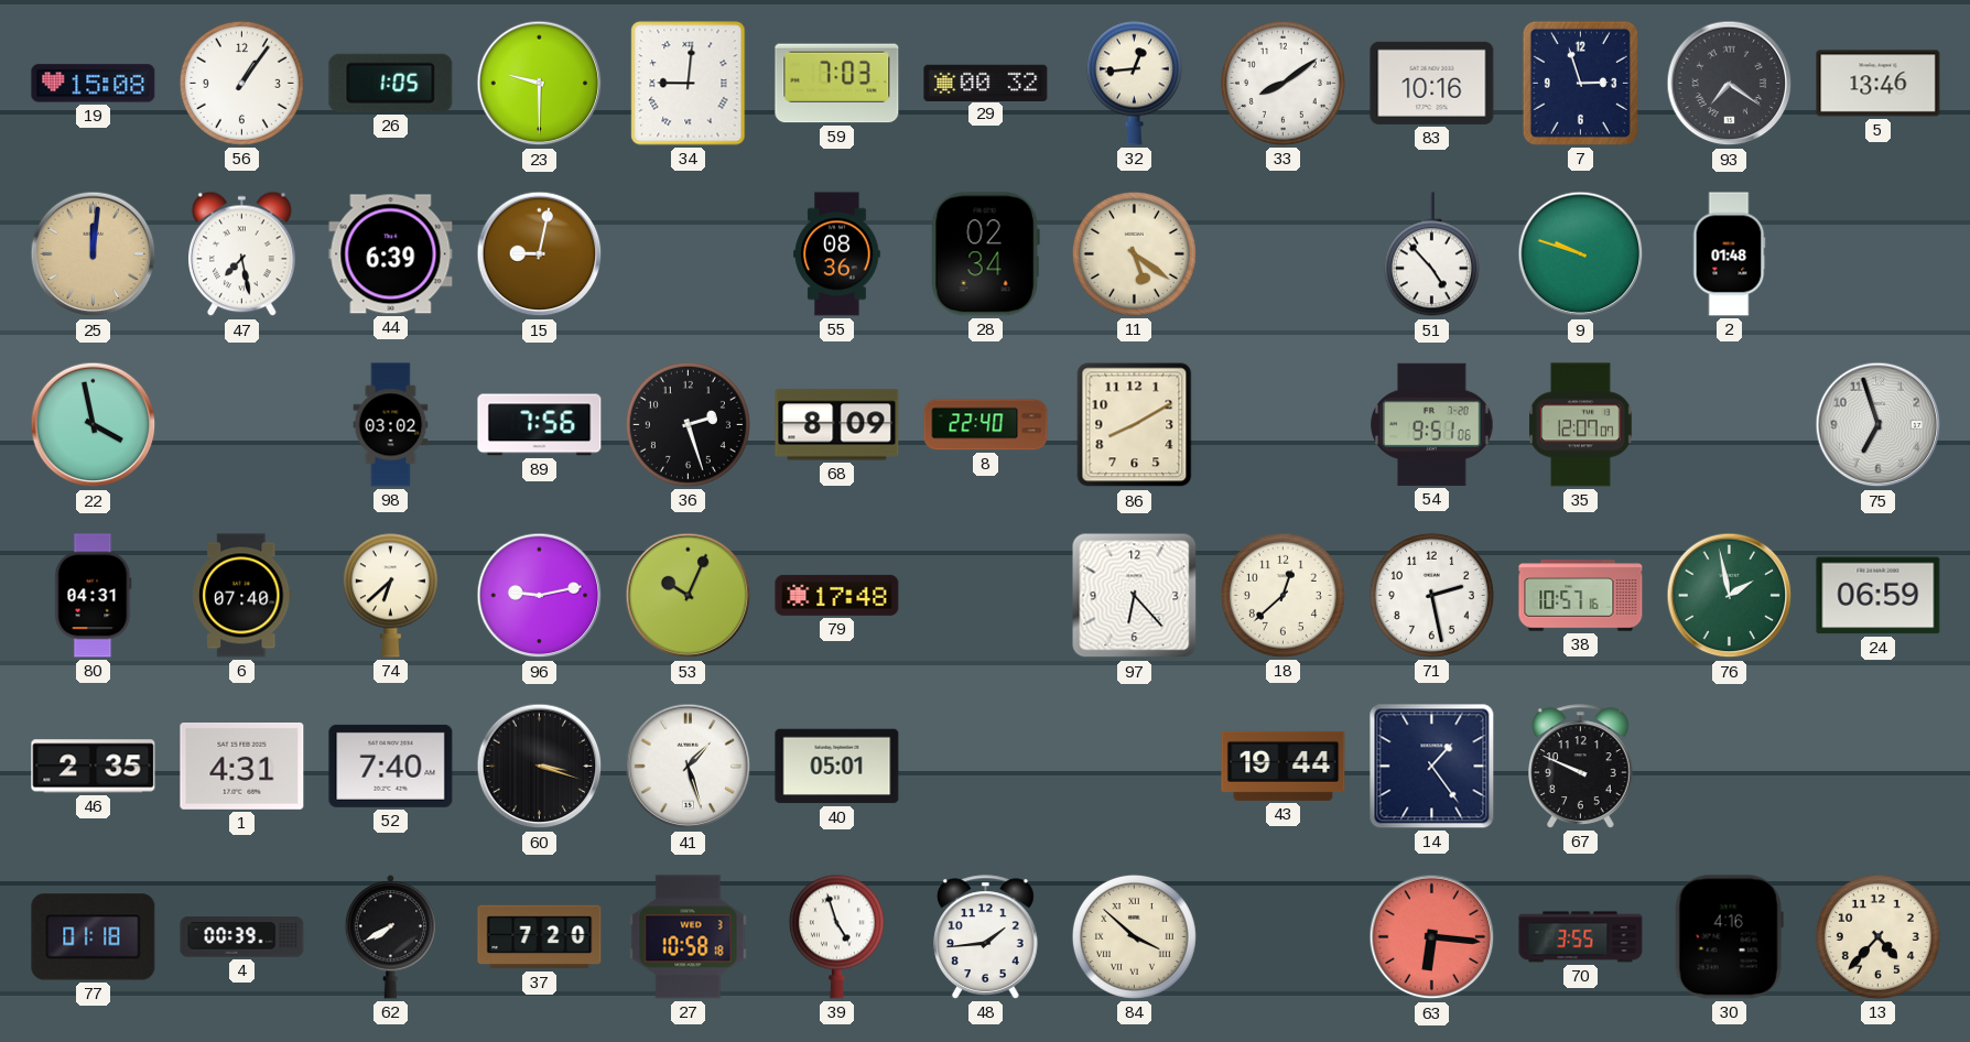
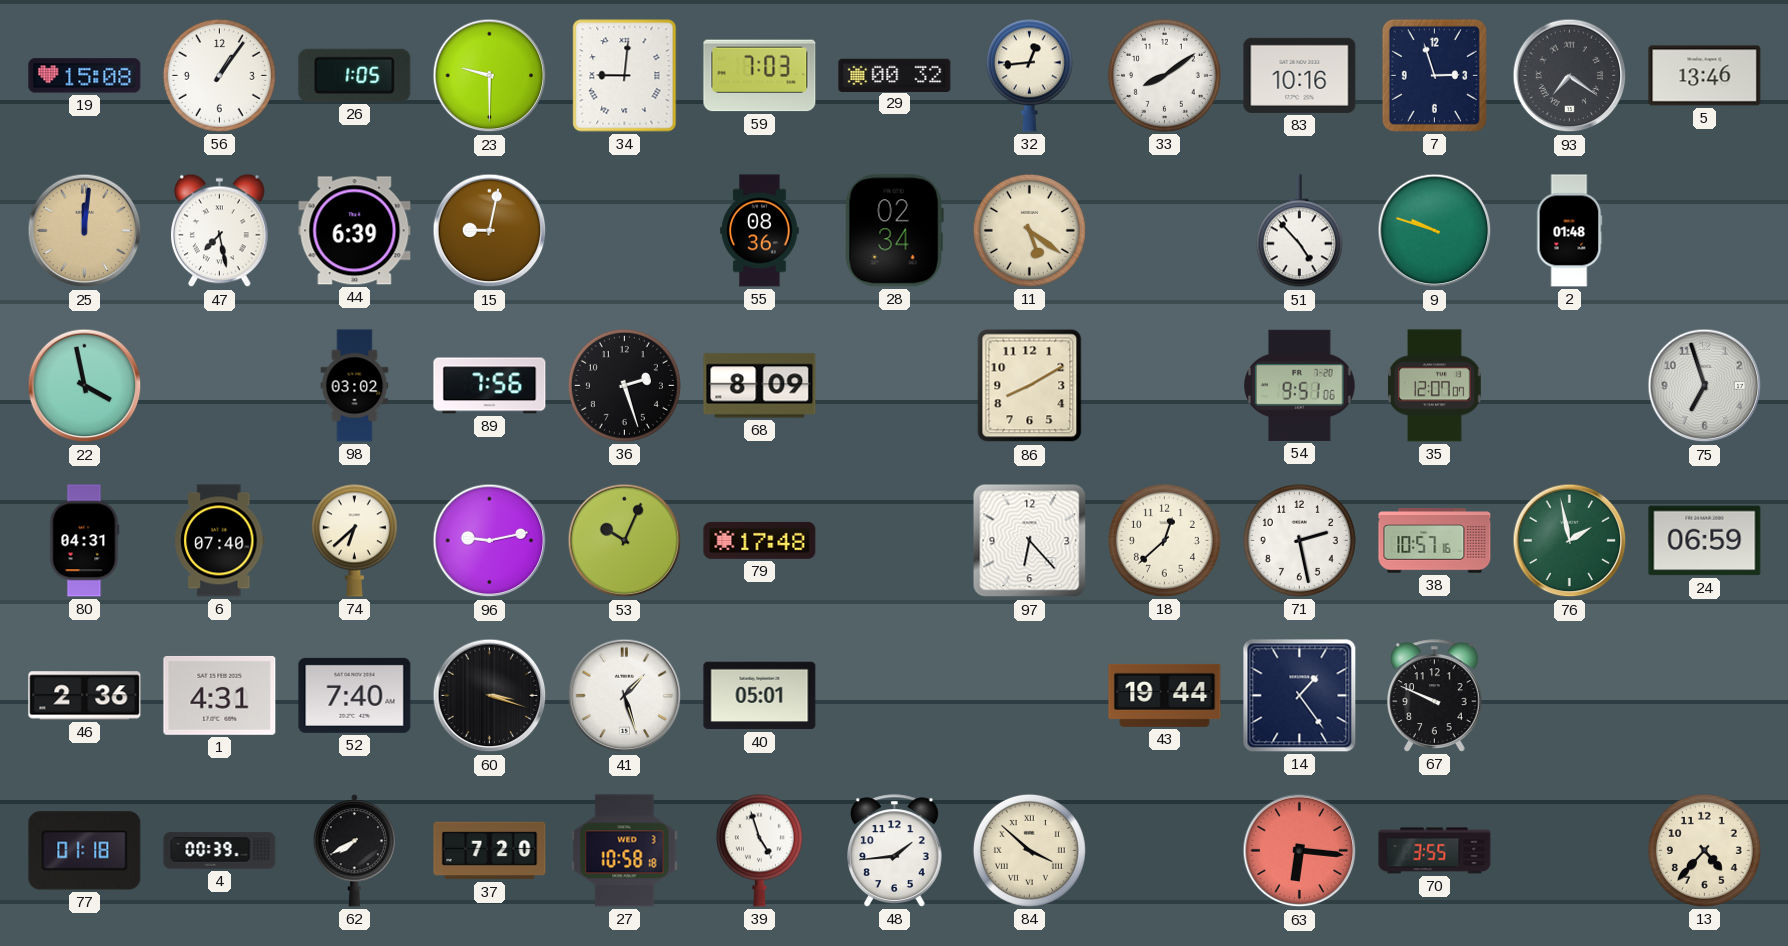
8: 22:40 -> none (986, 425)
46: 2:35 -> 2:36 (85, 696)
30: 4:16 -> none (1729, 937)
